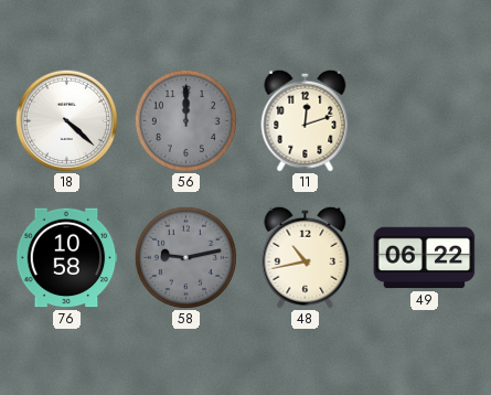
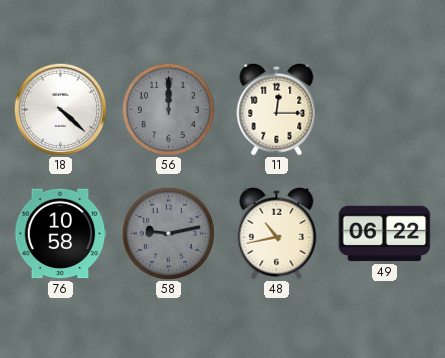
11: 12:12 -> 12:15 (277, 109)
